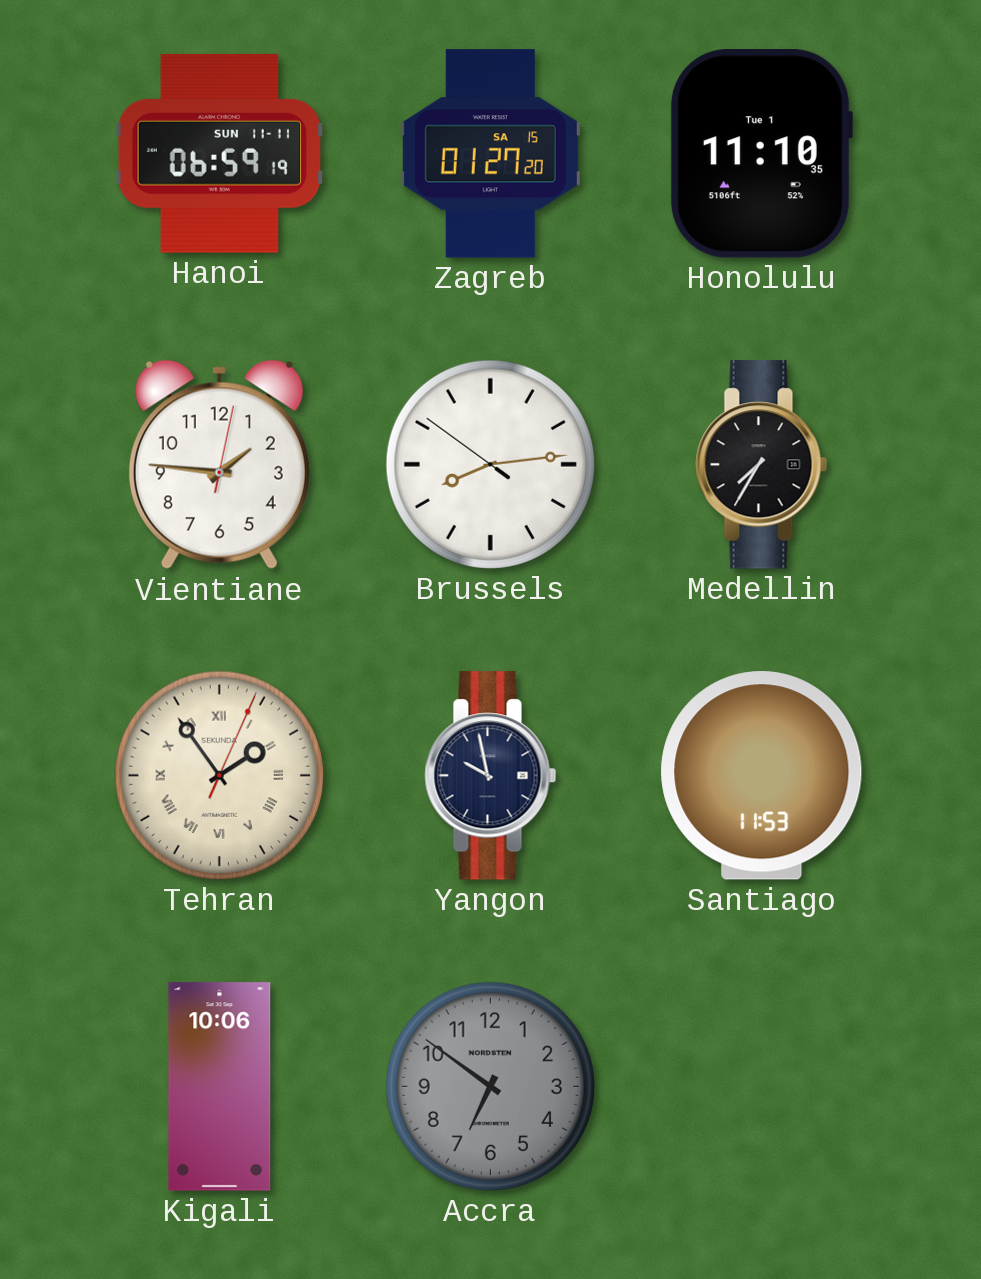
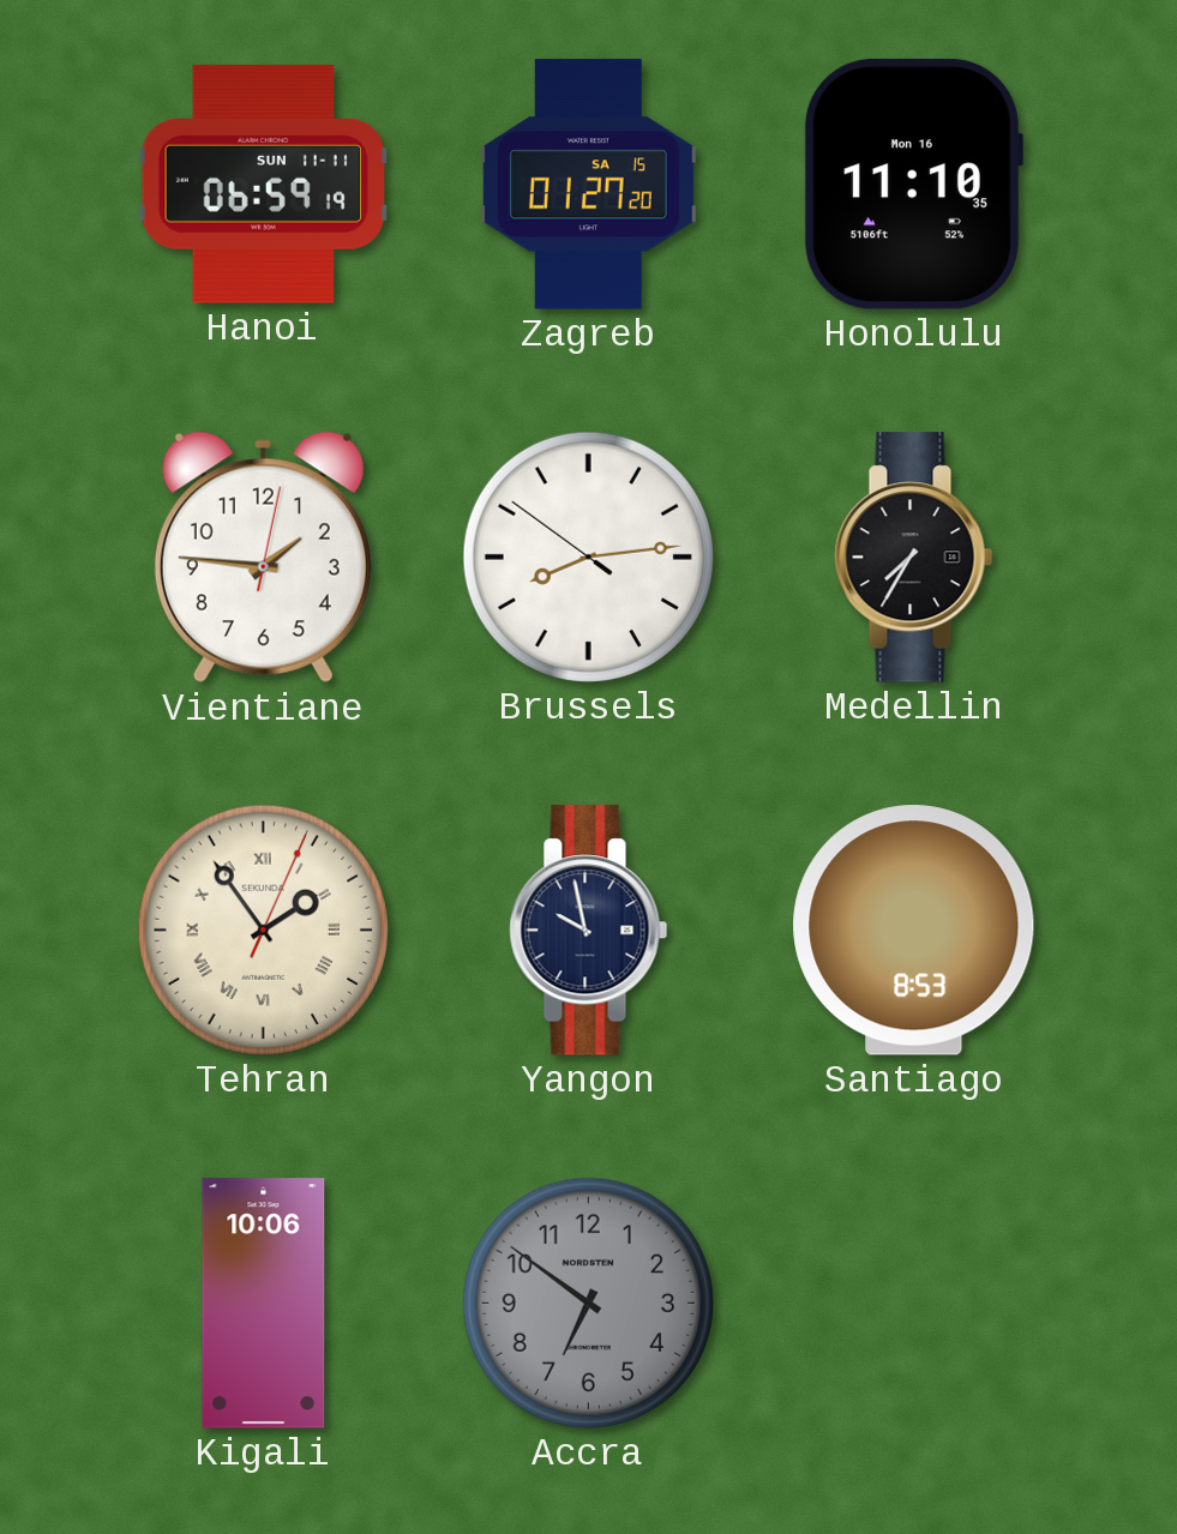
Honolulu date: Tue 1 -> Mon 16 (913, 185)
Santiago: 11:53 -> 8:53 (914, 931)
